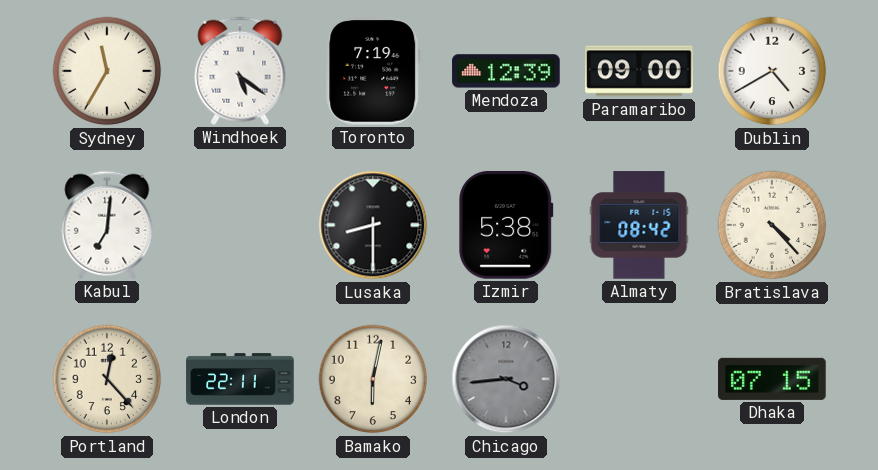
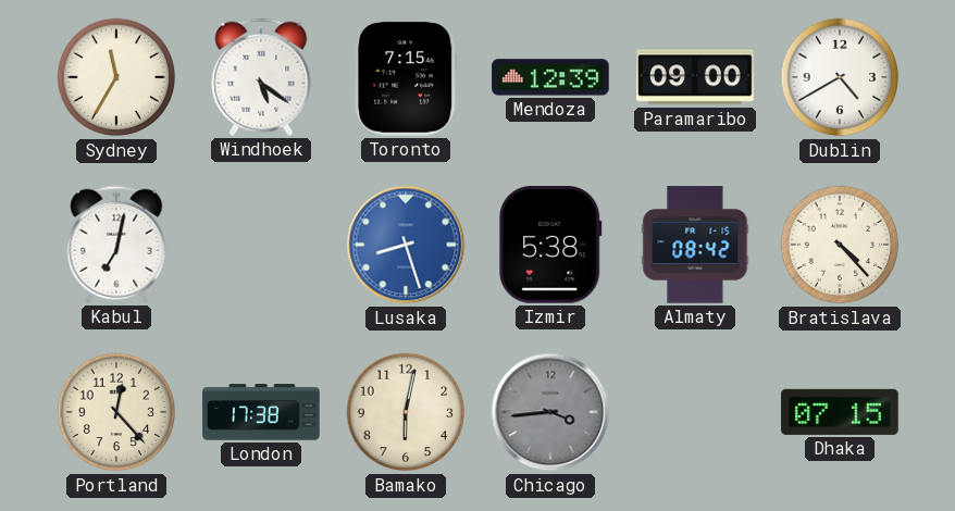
Toronto: 7:19 -> 7:15 (406, 77)
Kabul: 7:01 -> 7:02 (116, 245)
Lusaka: 8:30 -> 8:27 (406, 245)
Lusaka dial: black -> blue (406, 245)
London: 22:11 -> 17:38 (261, 412)
